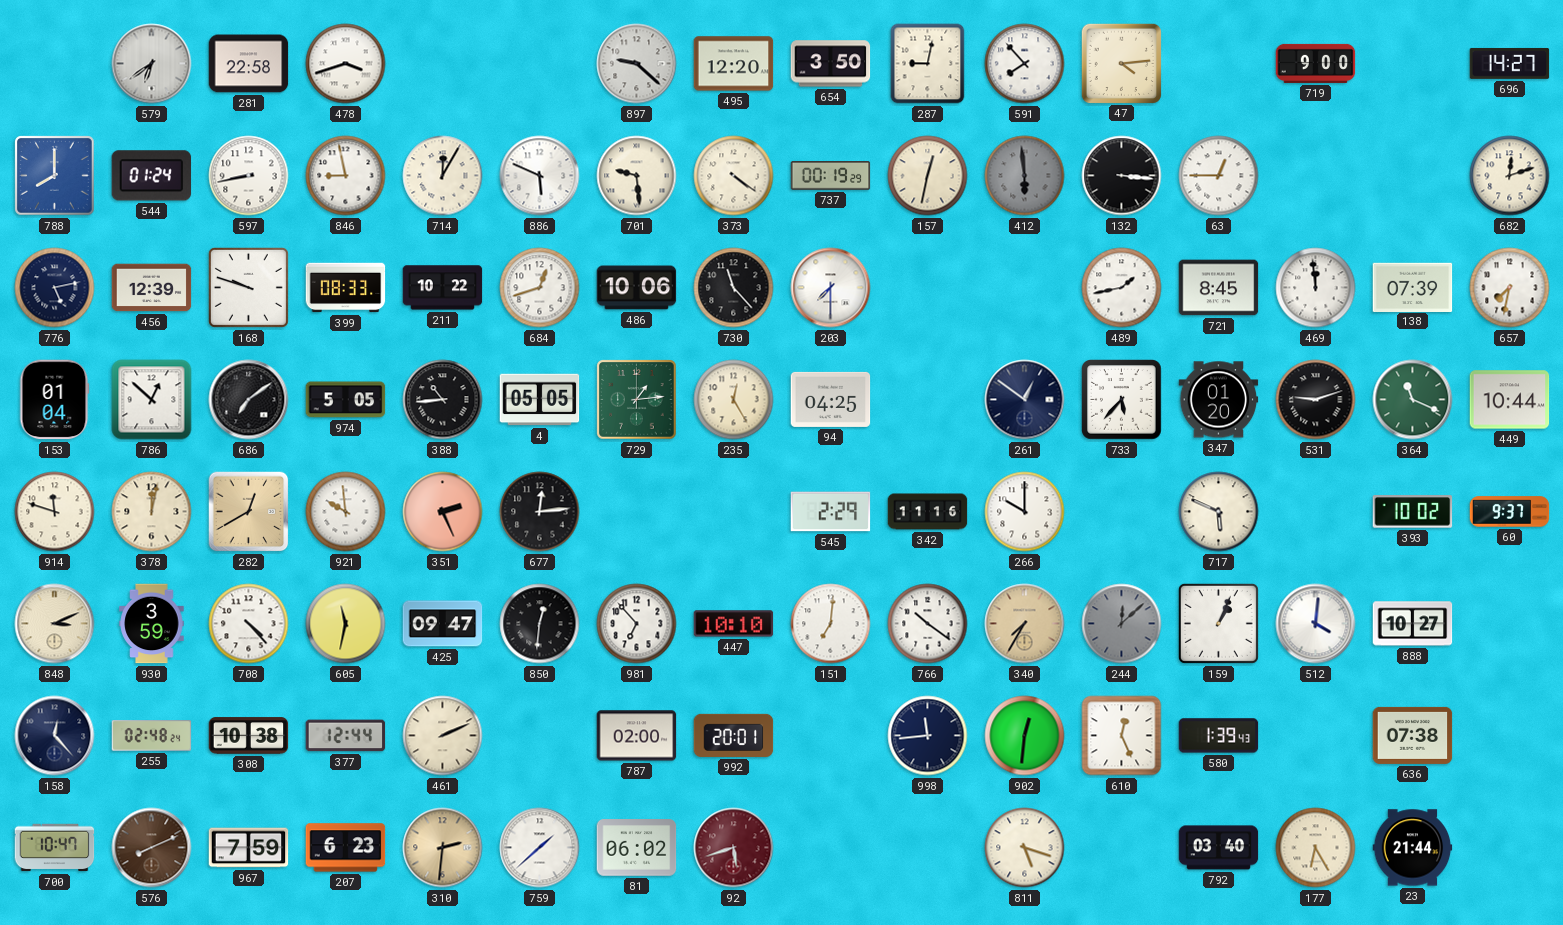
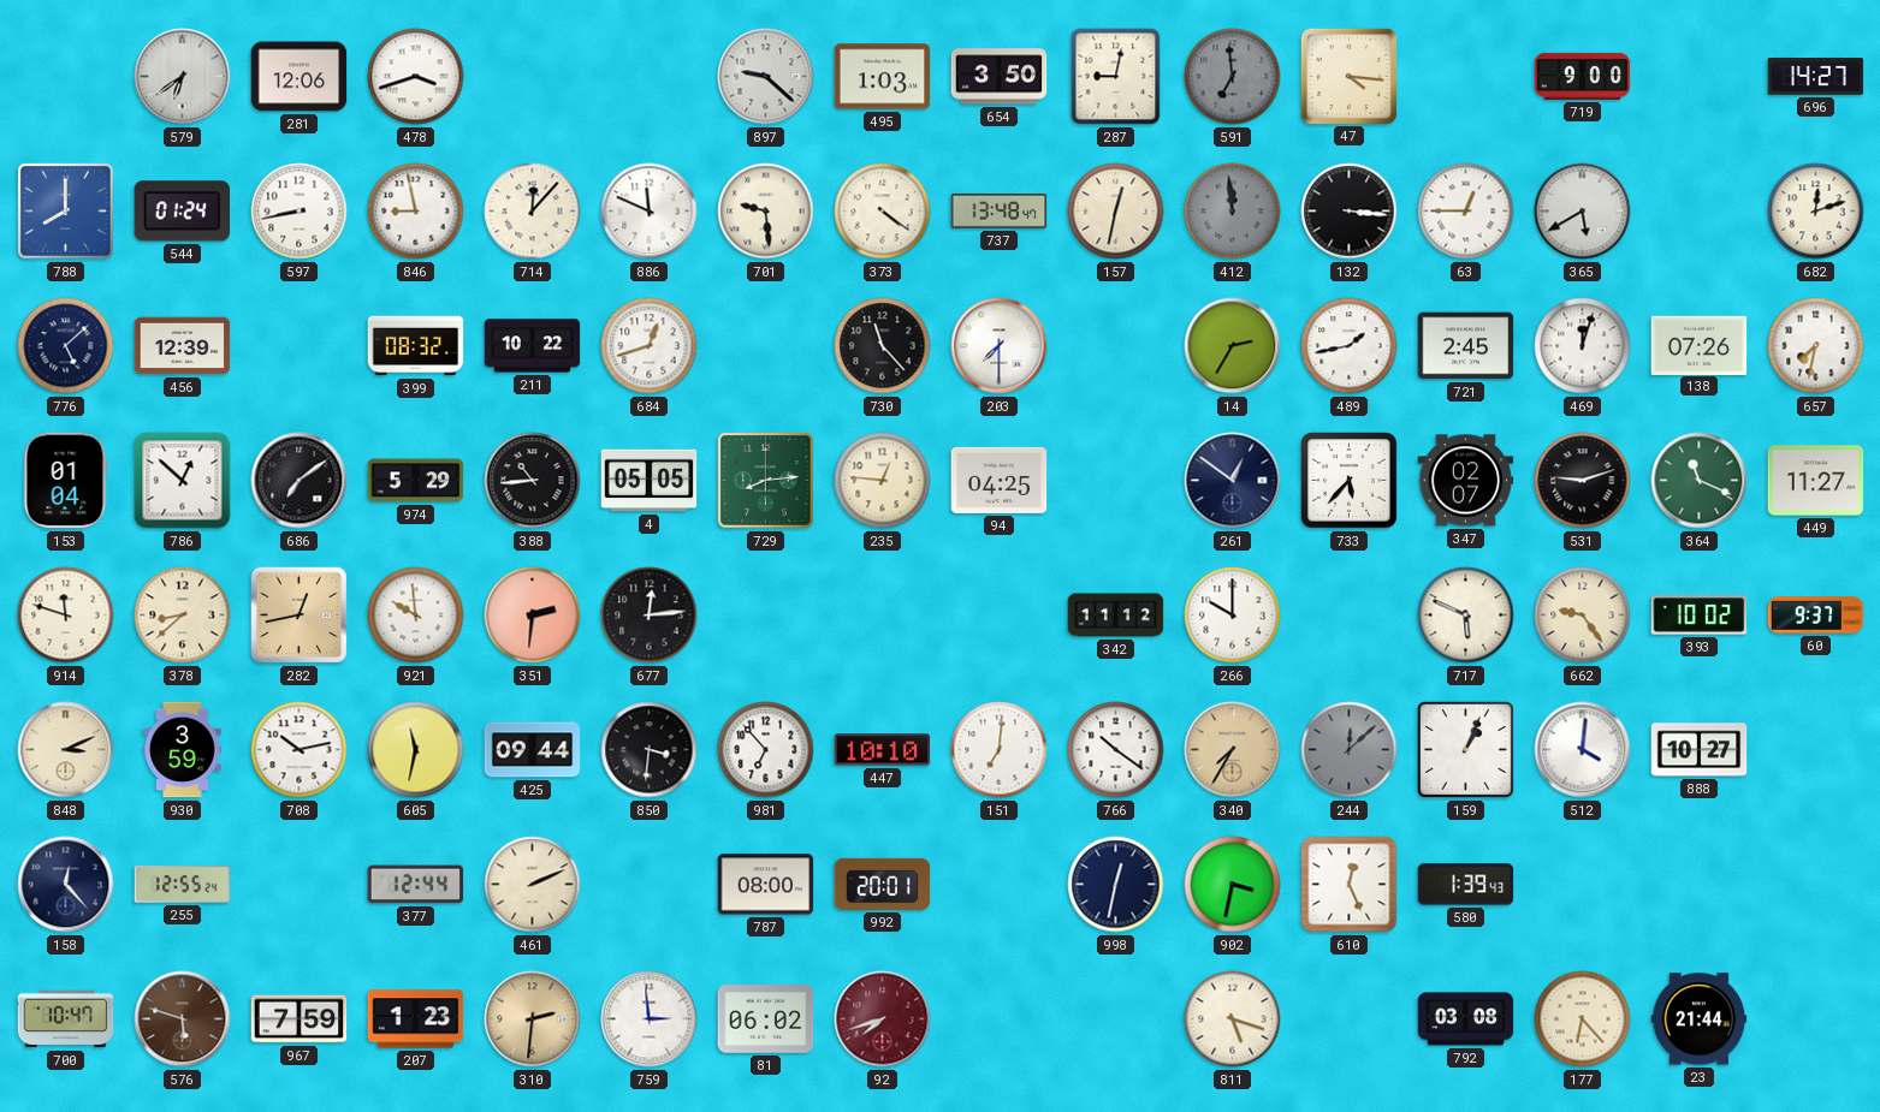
281: 22:58 -> 12:06 (300, 77)
495: 12:20 -> 1:03 (883, 77)
591: 7:53 -> 6:59 (1233, 77)
591 dial: white -> grey (1233, 77)
47: 4:14 -> 4:16 (1348, 76)
714: 12:05 -> 12:07 (533, 212)
886: 5:49 -> 11:49 (650, 212)
737: 00:19 -> 13:48 (1000, 212)
412: 5:59 -> 11:59 (1233, 212)
365: none -> 5:40 (1583, 212)
776: 5:13 -> 5:08 (66, 346)
168: 9:48 -> none (248, 287)
399: 08:33 -> 08:32 (416, 346)
486: 10:06 -> none (637, 288)
14: none -> 2:35 (1233, 346)
721: 8:45 -> 2:45 (1466, 346)
469: 11:59 -> 12:03 (1583, 346)
138: 07:39 -> 07:26 (1700, 345)
974: 5:05 -> 5:29 (416, 481)
729: 1:14 -> 8:14 (766, 481)
235: 12:25 -> 12:46 (883, 481)
347: 01:20 -> 02:07 (1466, 481)
449: 10:44 -> 11:27 (1816, 481)
378: 12:02 -> 8:38 (183, 616)
282: 12:40 -> 12:43 (300, 616)
351: 2:26 -> 2:31 (533, 616)
545: 2:29 -> none (831, 512)
342: 11:16 -> 11:12 (1116, 616)
662: none -> 9:24 (1583, 616)
708: 4:23 -> 10:13 (300, 750)
425: 09:47 -> 09:44 (533, 750)
850: 12:31 -> 3:31 (650, 750)
255: 02:48 -> 12:55 (183, 885)
308: 10:38 -> none (249, 736)
787: 02:00 -> 08:00 (766, 885)
998: 11:44 -> 12:32 (1116, 885)
902: 12:31 -> 3:32 (1233, 885)
636: 07:38 -> none (1413, 735)
576: 8:11 -> 5:48 (183, 1019)
207: 6:23 -> 1:23 (416, 1019)
759: 1:38 -> 2:59 (650, 1019)
92: 5:42 -> 7:42 (883, 1019)
792: 03:40 -> 03:08 (1466, 1019)
177: 6:25 -> 6:23 (1583, 1019)
